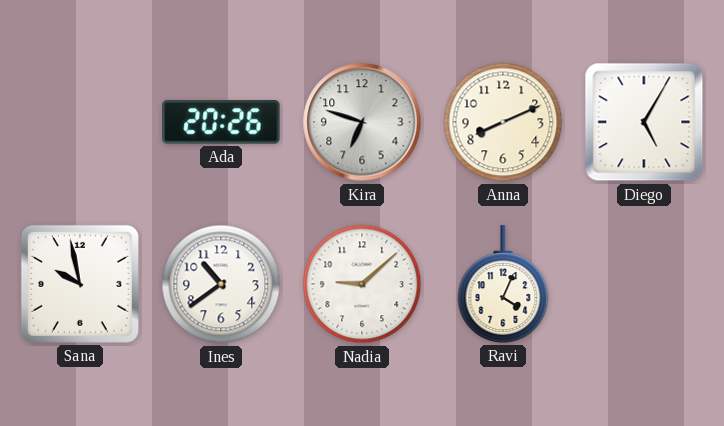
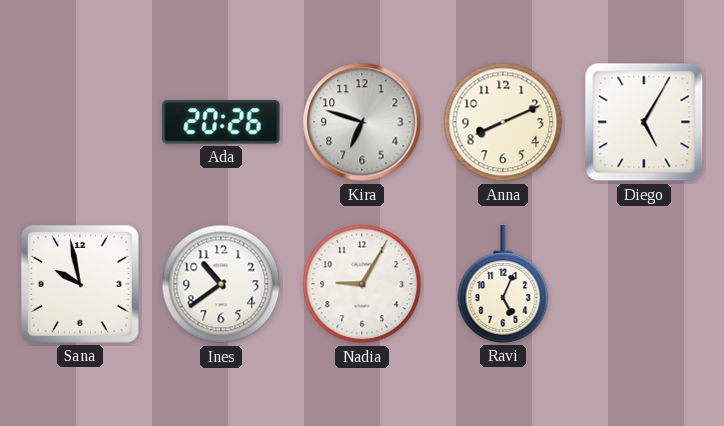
Nadia: 9:08 -> 9:05 (362, 284)
Ravi: 4:04 -> 5:04 (503, 284)
